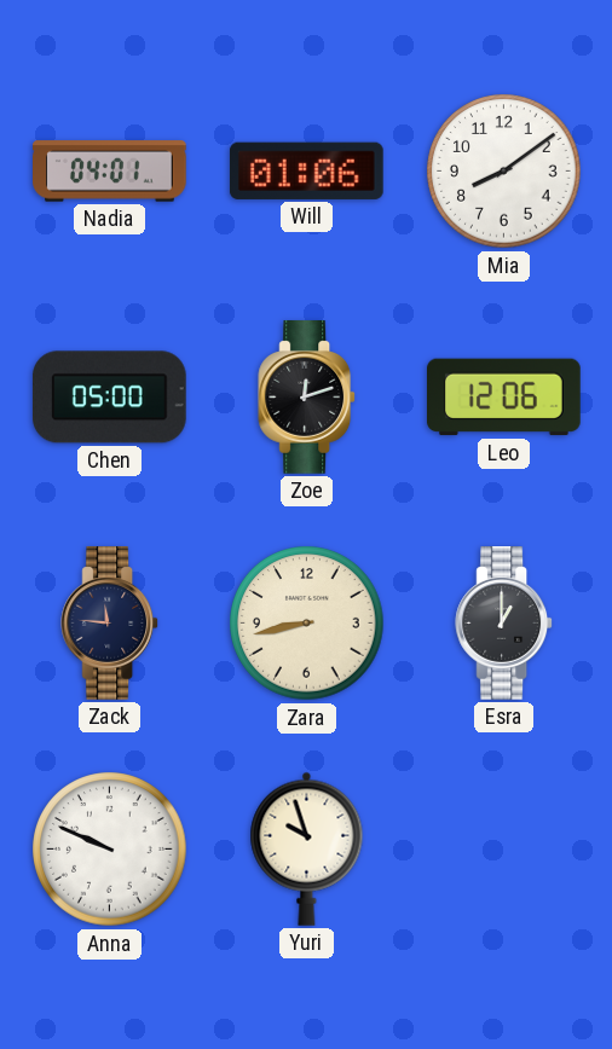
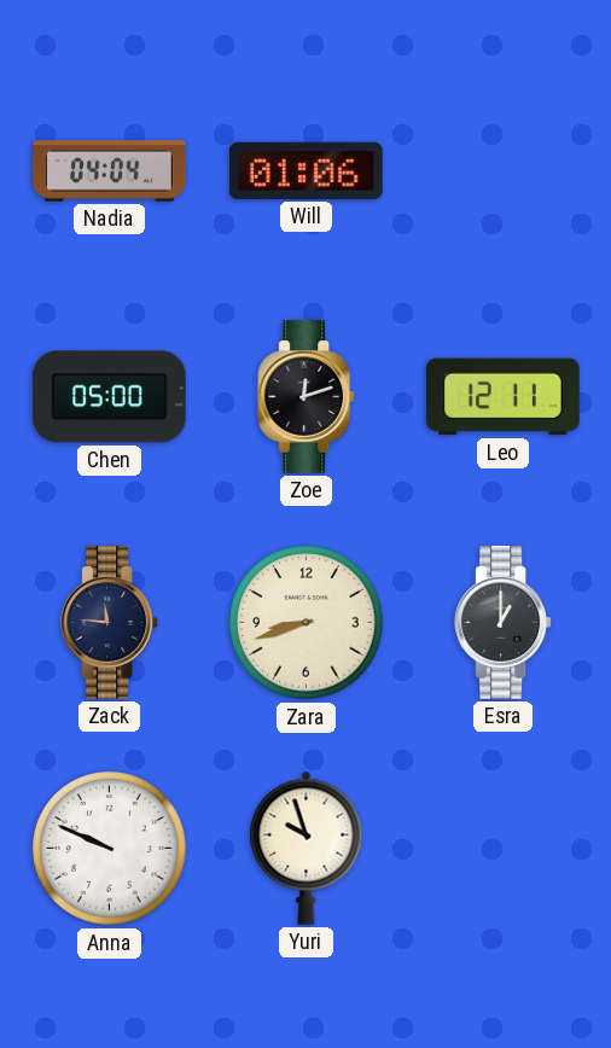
Nadia: 04:01 -> 04:04 (110, 171)
Mia: 8:09 -> none (504, 172)
Leo: 12:06 -> 12:11 (504, 397)
Zara: 8:43 -> 8:42 (307, 623)
